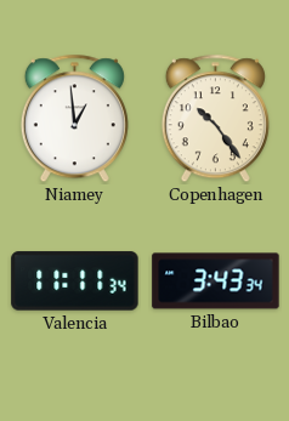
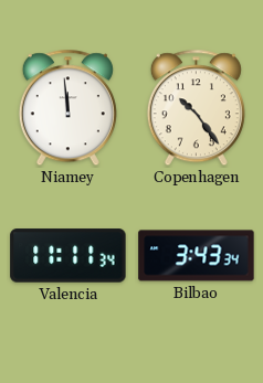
Niamey: 12:59 -> 11:59 (67, 108)
